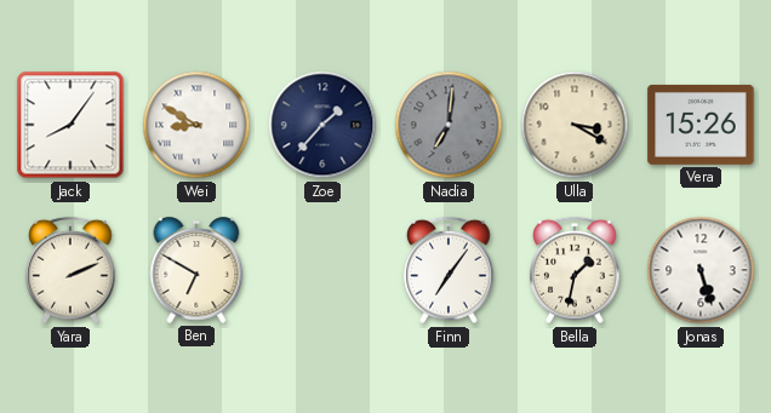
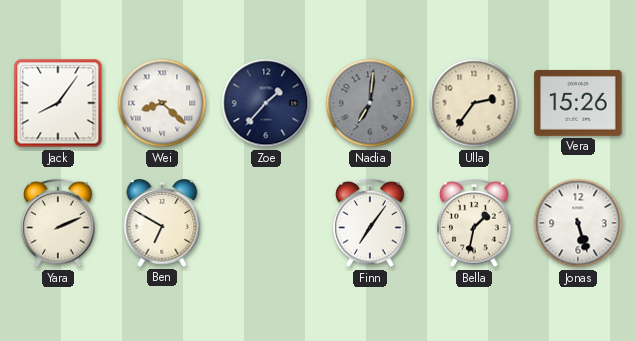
Wei: 8:50 -> 8:22 (162, 103)
Ulla: 3:20 -> 2:36 (474, 103)
